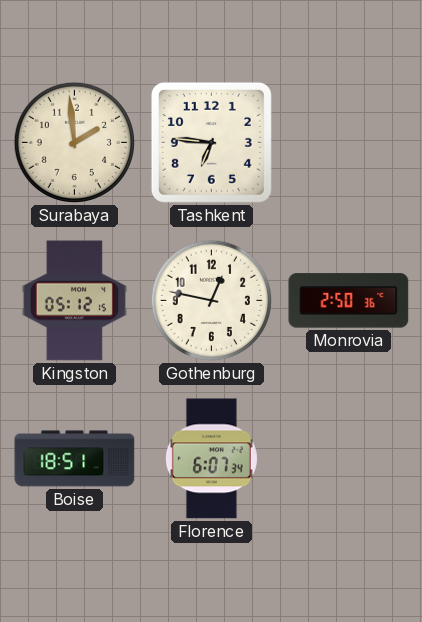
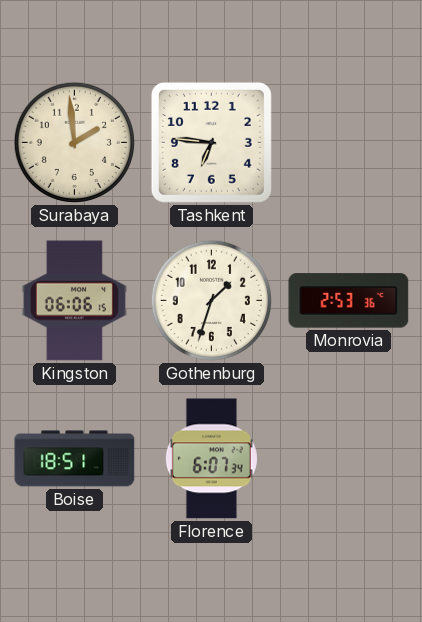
Kingston: 05:12 -> 06:06 (74, 301)
Gothenburg: 12:47 -> 1:33 (211, 300)
Monrovia: 2:50 -> 2:53 (349, 301)
